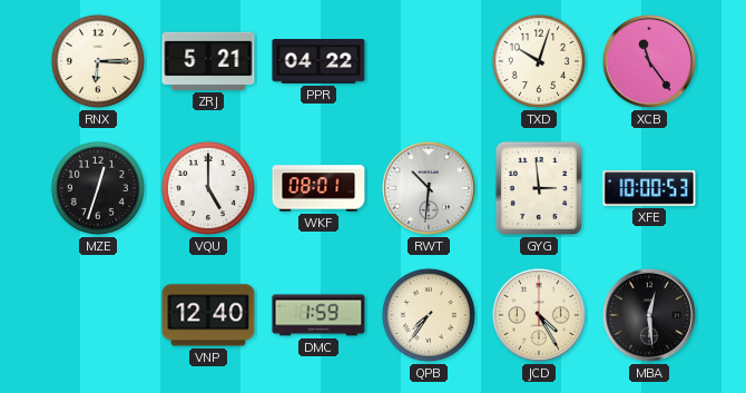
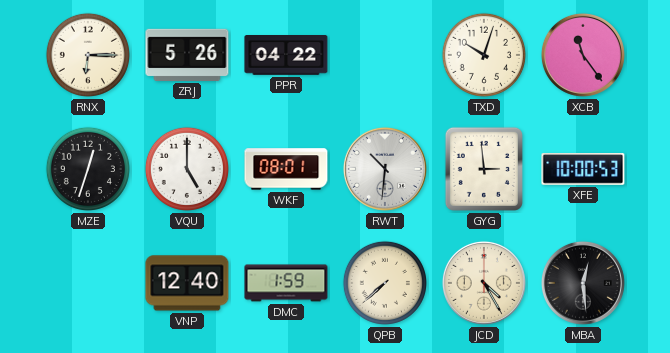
ZRJ: 5:21 -> 5:26 (187, 55)
QPB: 7:36 -> 7:38 (385, 283)
